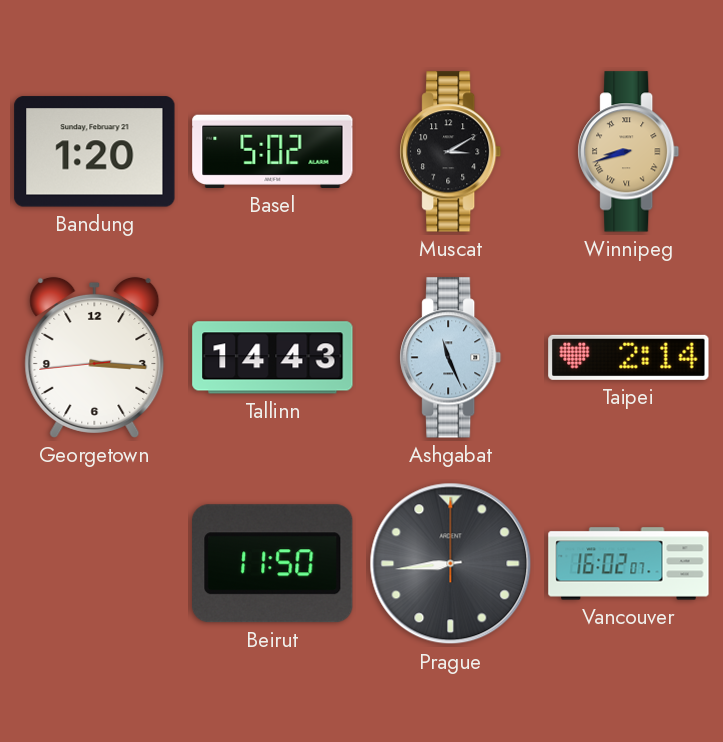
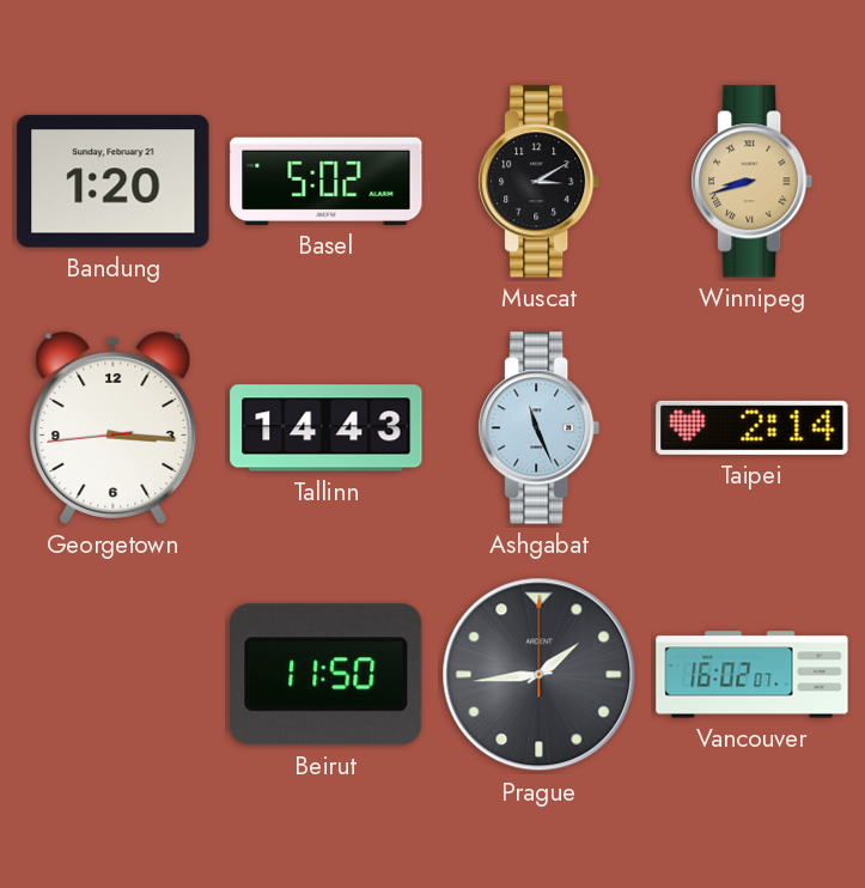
Prague: 8:44 -> 1:44 (540, 675)
